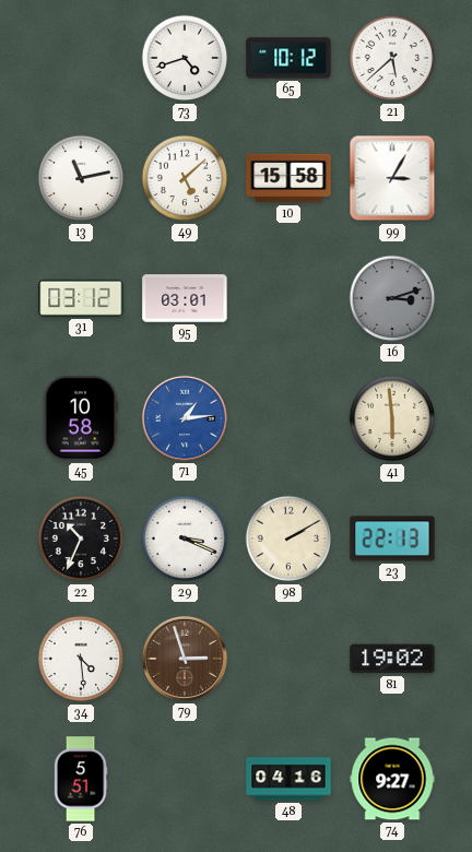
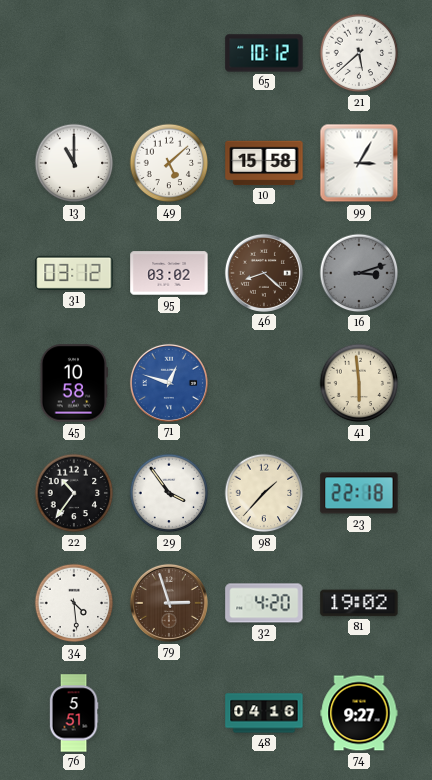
73: 4:42 -> none (185, 58)
13: 11:13 -> 11:00 (74, 163)
95: 03:01 -> 03:02 (169, 273)
46: none -> 8:22 (264, 273)
71: 1:14 -> 12:48 (169, 383)
22: 10:34 -> 10:36 (74, 493)
29: 3:19 -> 3:54 (169, 493)
98: 2:10 -> 1:37 (264, 493)
23: 22:13 -> 22:18 (359, 493)
32: none -> 4:20 (264, 603)
